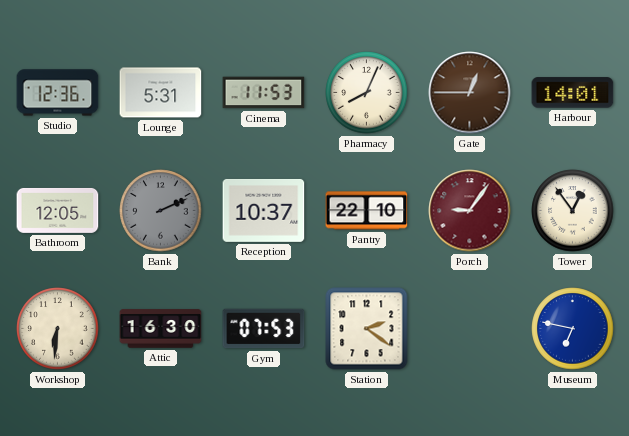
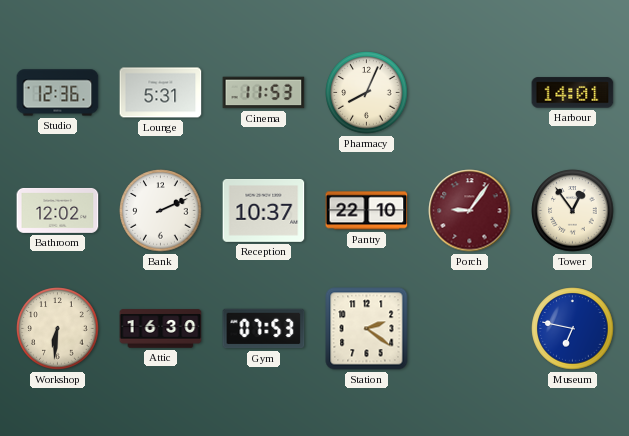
Gate: 12:45 -> none (470, 93)
Bathroom: 12:05 -> 12:02 (58, 210)
Bank dial: grey -> white (161, 211)
